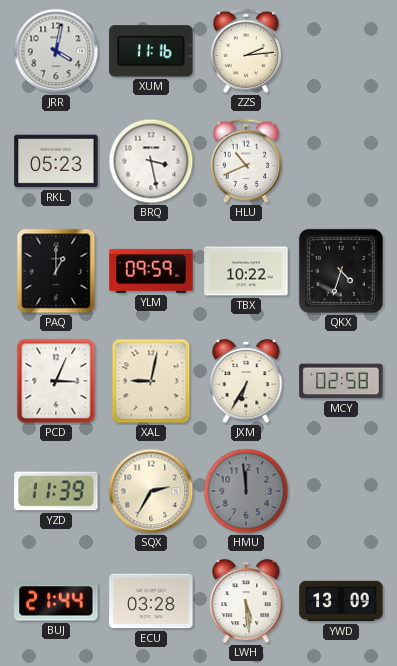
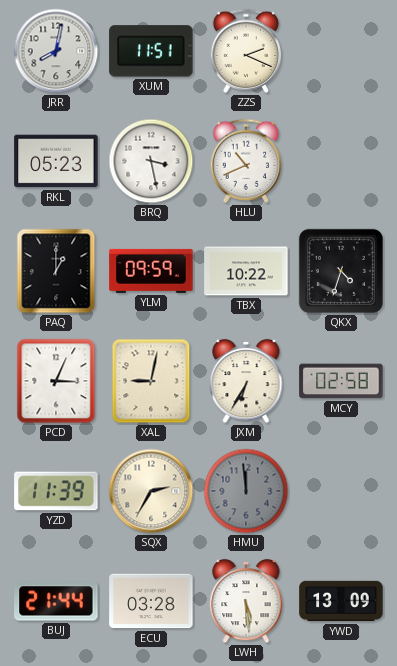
JRR: 4:02 -> 8:02 (56, 51)
XUM: 11:16 -> 11:51 (151, 51)
ZZS: 2:14 -> 2:19 (246, 51)
